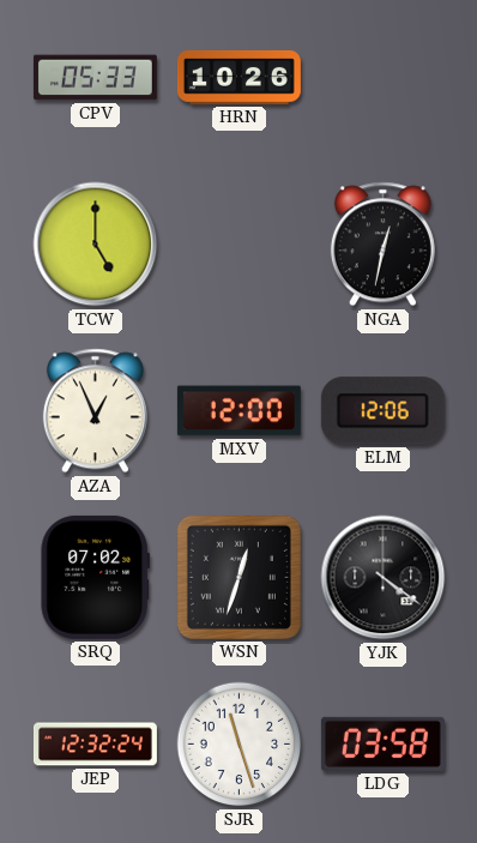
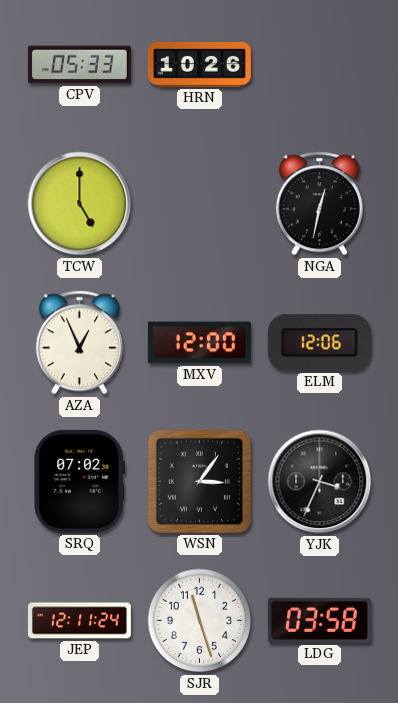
WSN: 12:33 -> 3:06 (199, 481)
YJK: 4:21 -> 3:34 (320, 482)
JEP: 12:32 -> 12:11 (79, 621)
